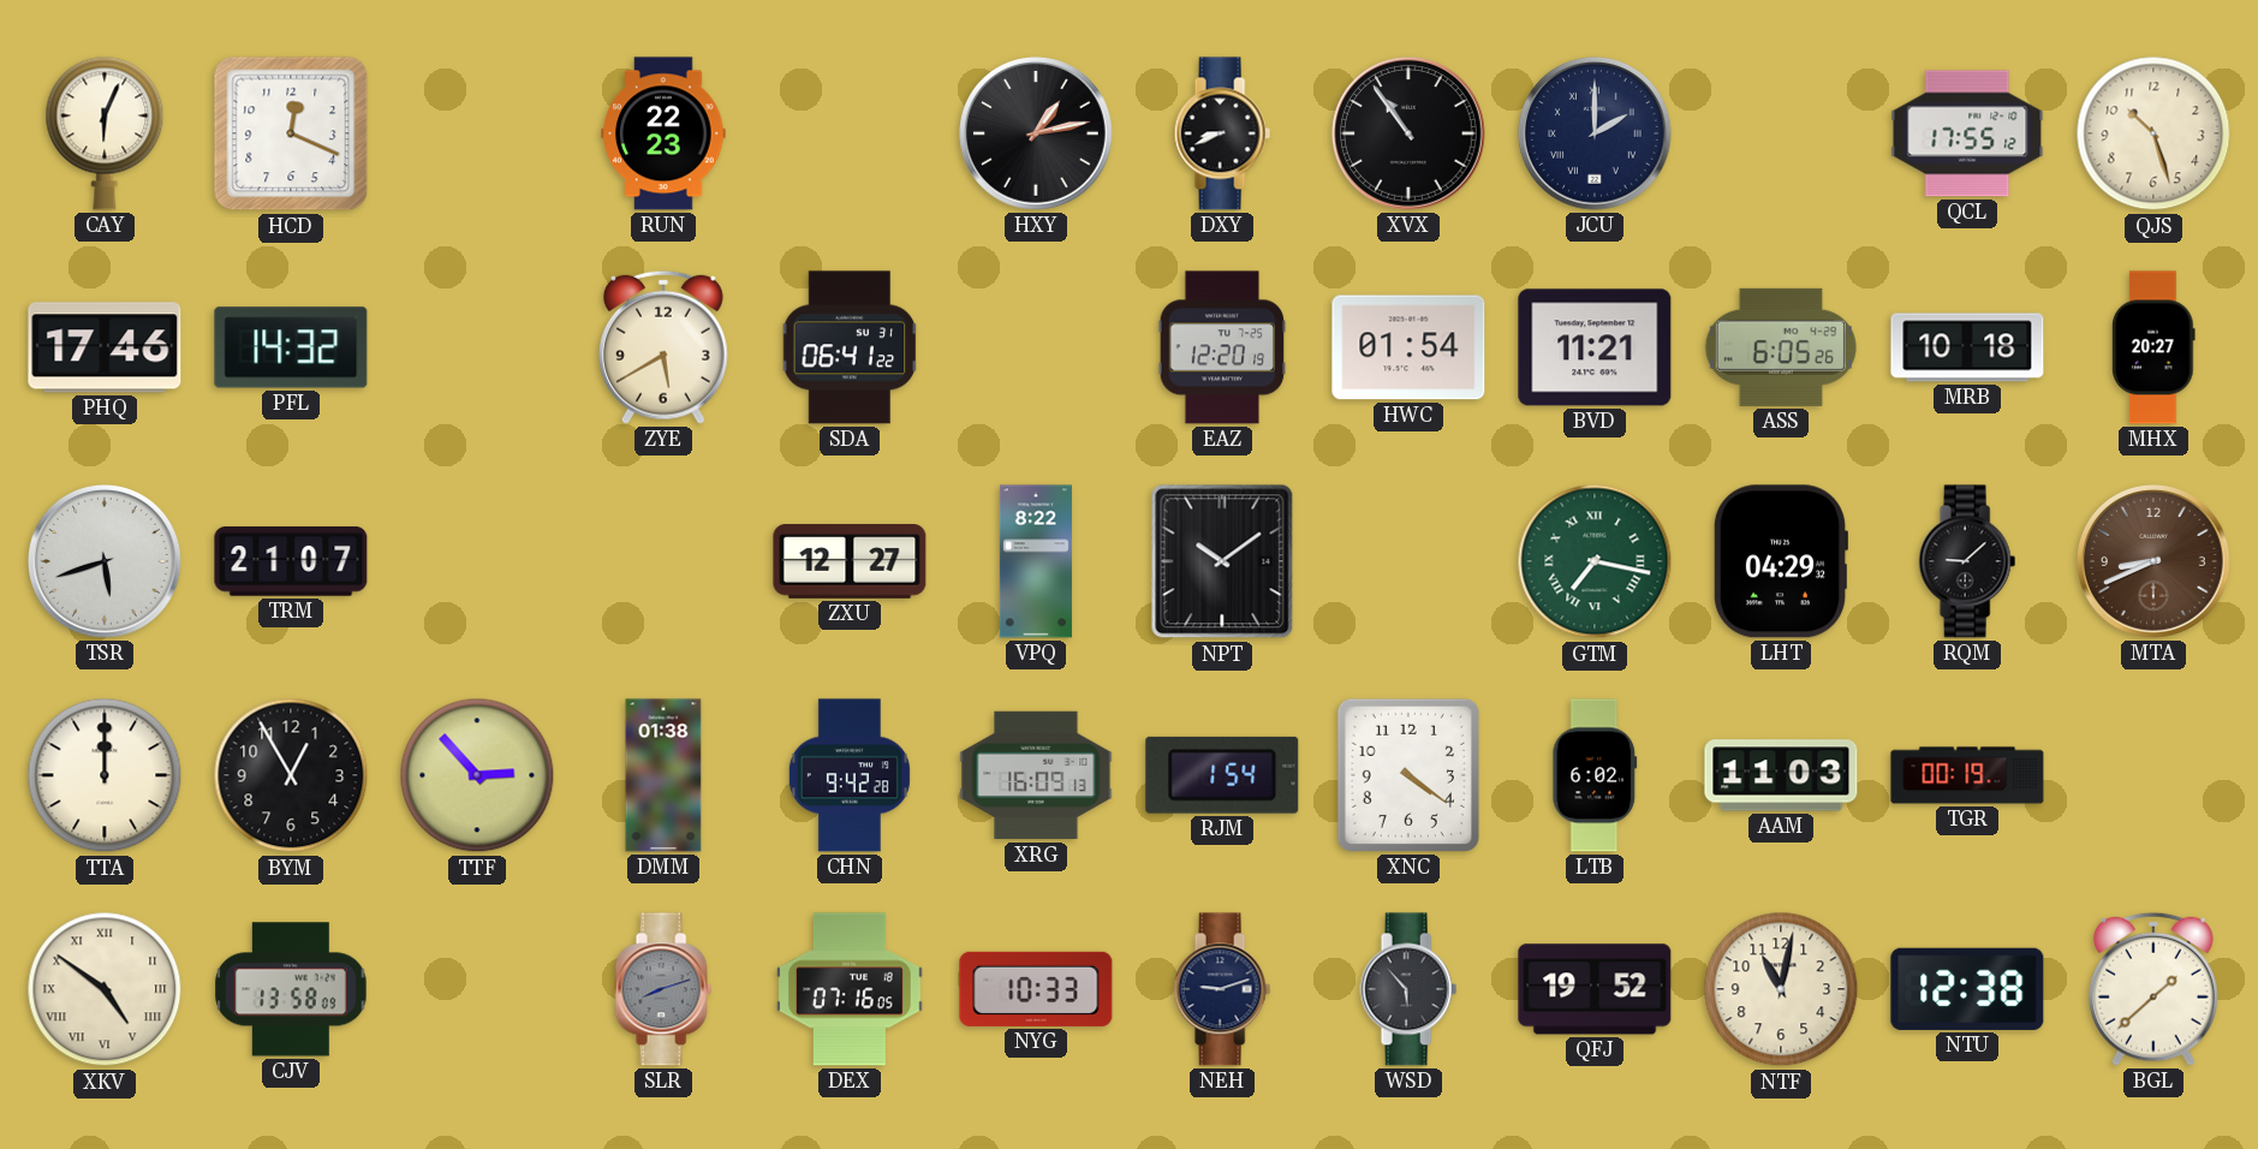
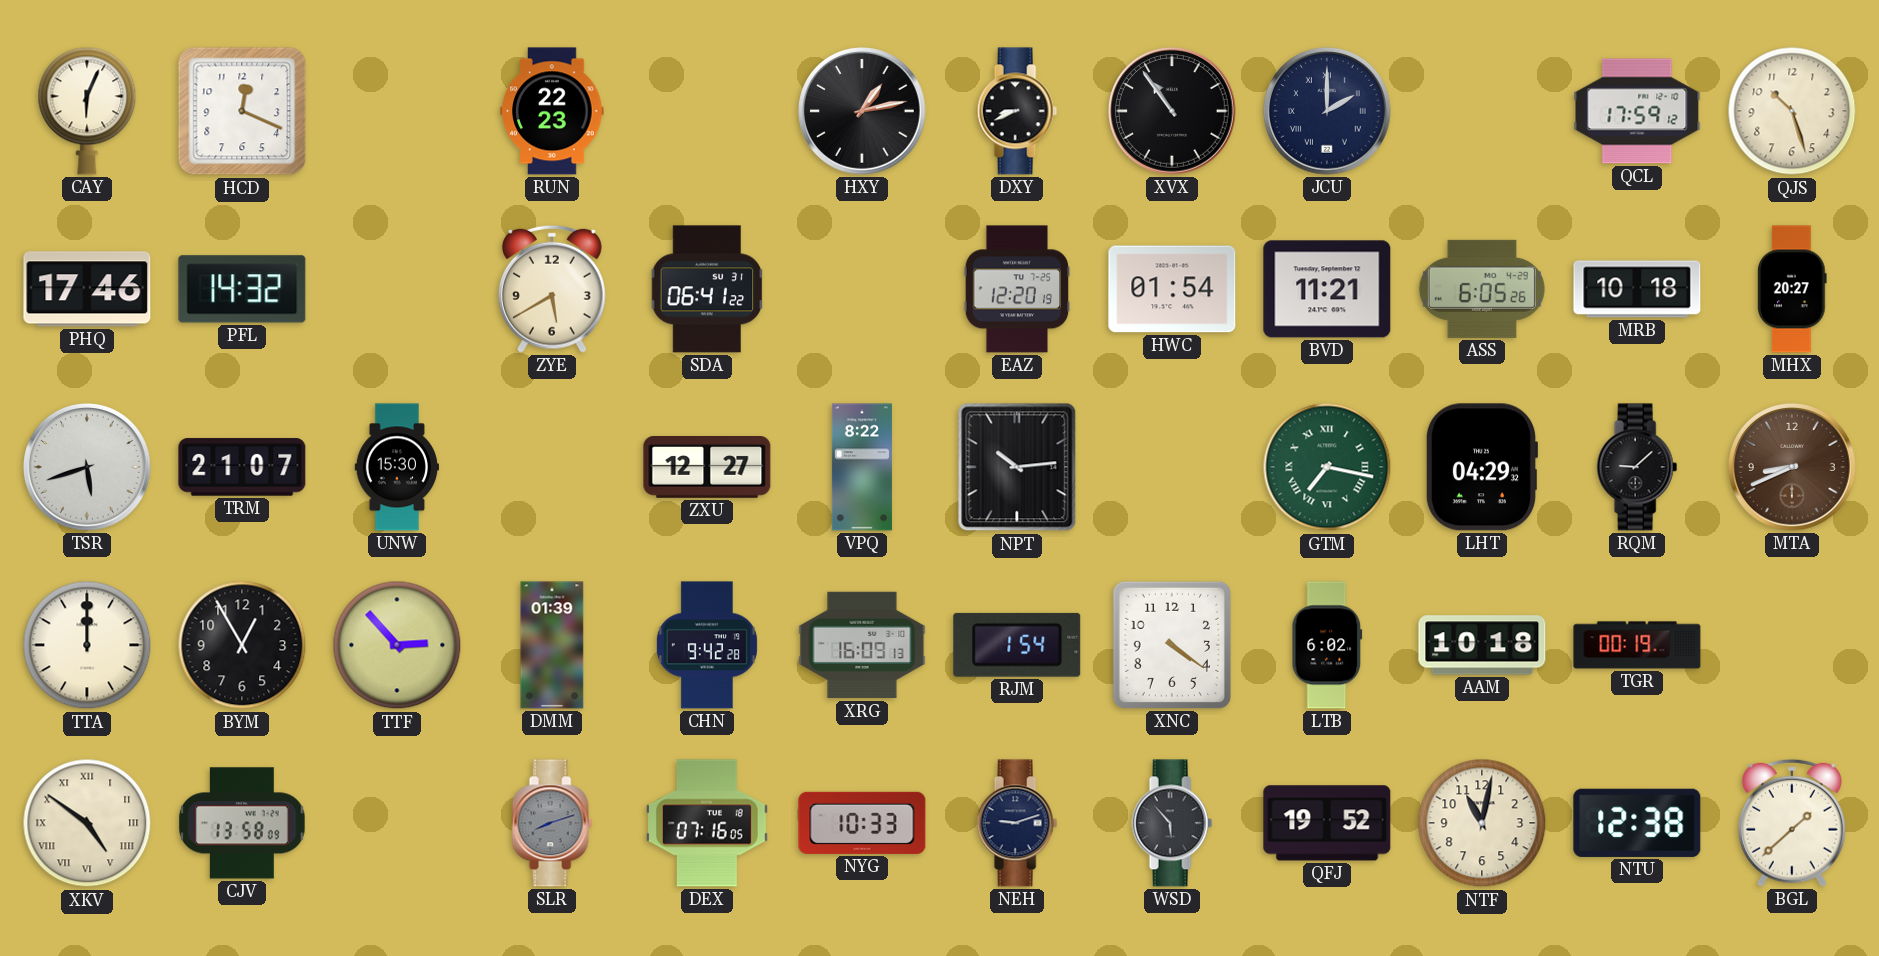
QCL: 17:55 -> 17:59 (1637, 111)
UNW: none -> 15:30 (396, 467)
NPT: 10:09 -> 10:14 (1017, 467)
DMM: 01:38 -> 01:39 (552, 645)
AAM: 11:03 -> 10:18 (1482, 645)
